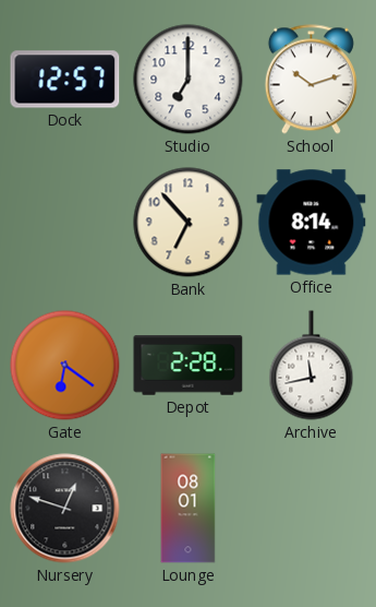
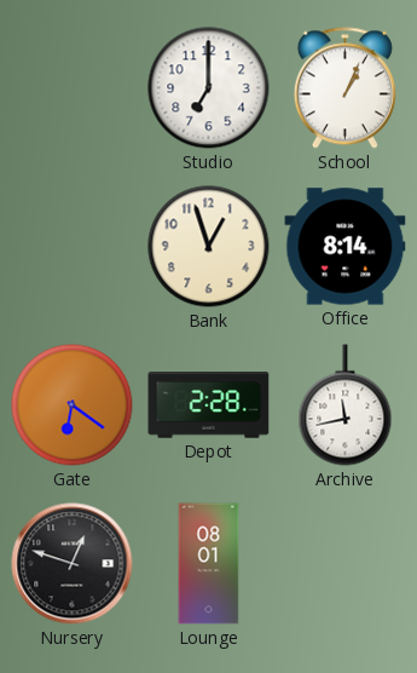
Dock: 12:57 -> none (65, 80)
School: 10:12 -> 1:04 (344, 88)
Bank: 6:53 -> 12:57 (209, 247)
